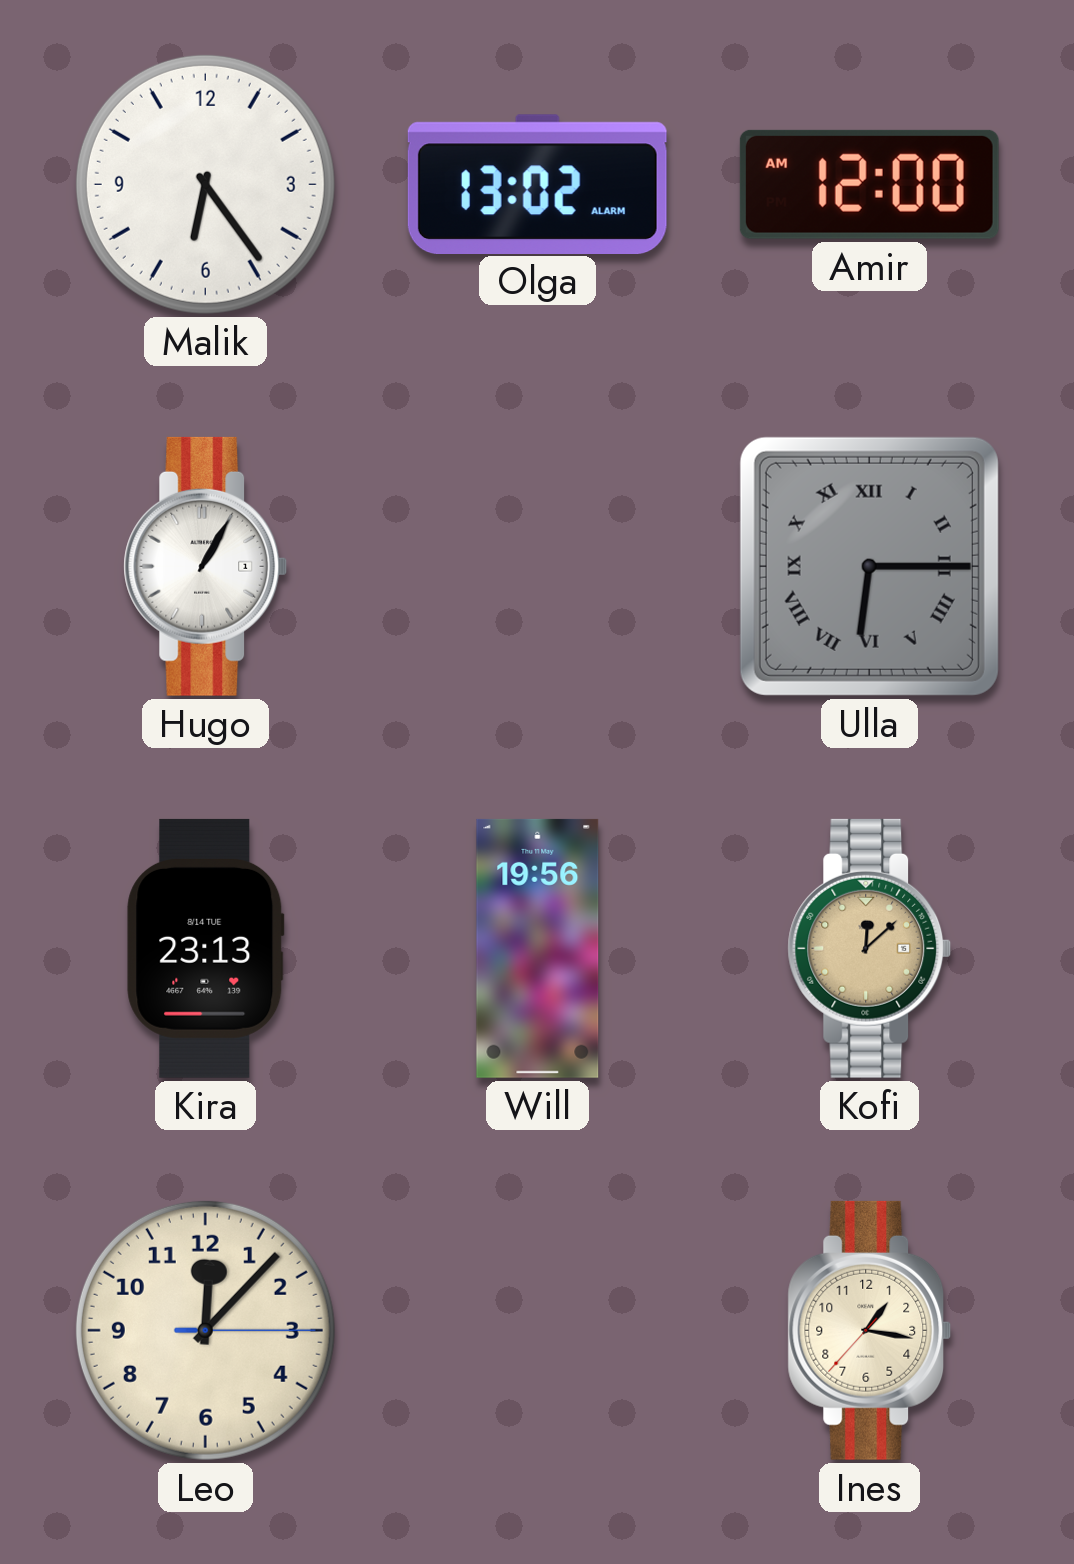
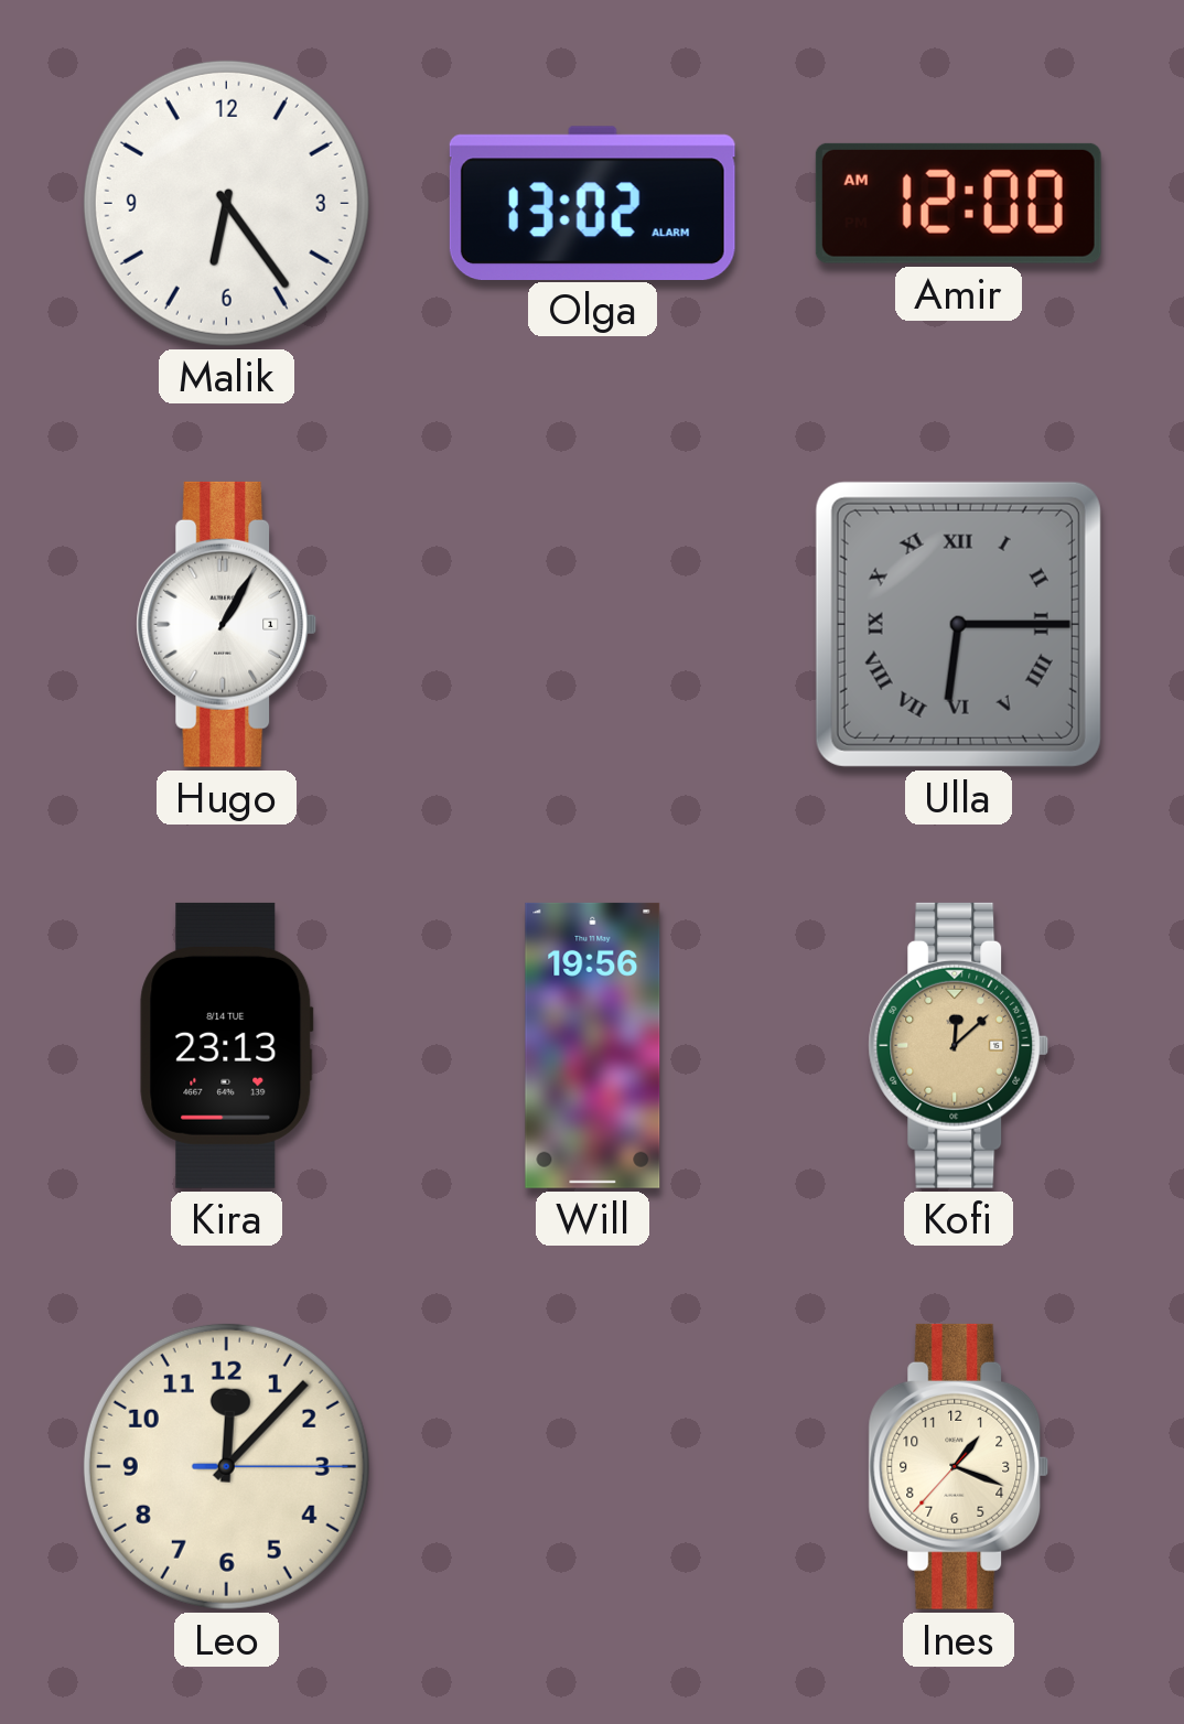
Ines: 1:16 -> 1:18 (959, 1466)
